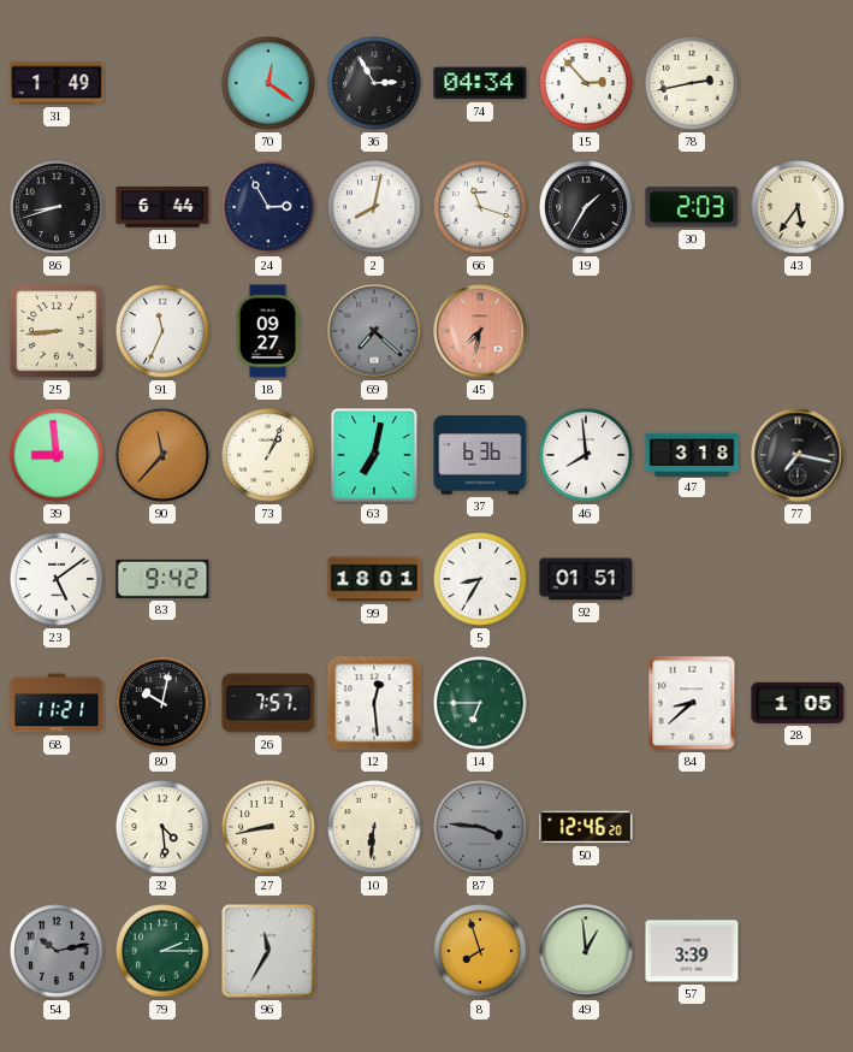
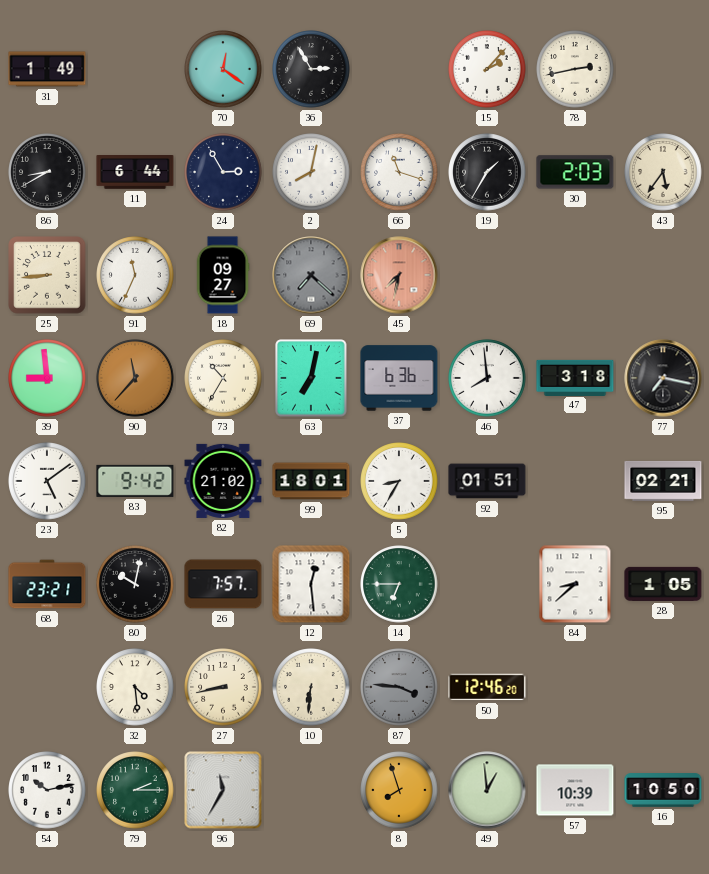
74: 04:34 -> none (480, 83)
15: 2:53 -> 2:07 (487, 69)
86: 8:42 -> 8:40 (47, 172)
73: 1:04 -> 10:35 (223, 378)
82: none -> 21:02 (223, 481)
95: none -> 02:21 (663, 481)
68: 11:21 -> 23:21 (47, 584)
54 dial: grey -> white (47, 790)
57: 3:39 -> 10:39 (575, 790)
16: none -> 10:50 (663, 790)
